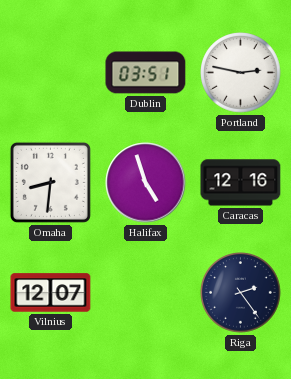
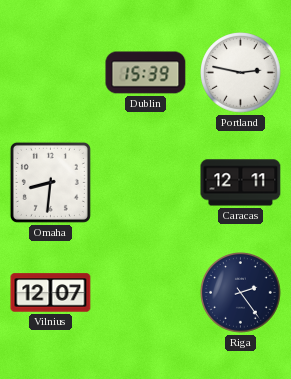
Dublin: 03:51 -> 15:39 (146, 73)
Halifax: 4:57 -> none (146, 183)
Caracas: 12:16 -> 12:11 (241, 183)
